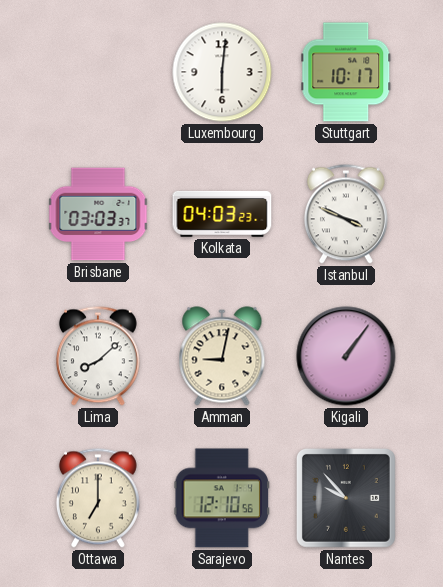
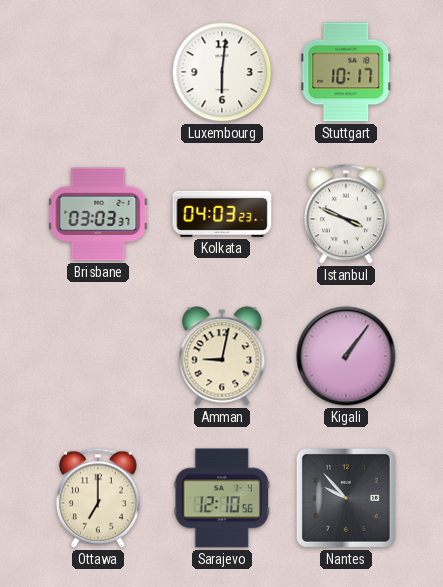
Lima: 8:08 -> none (98, 356)
